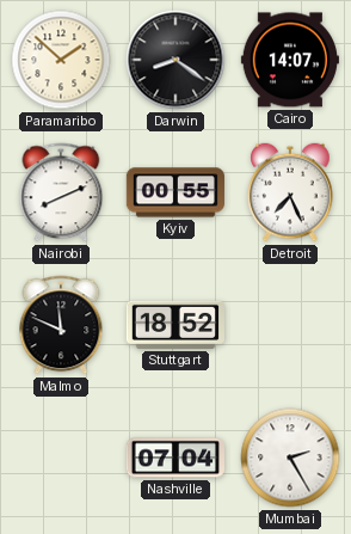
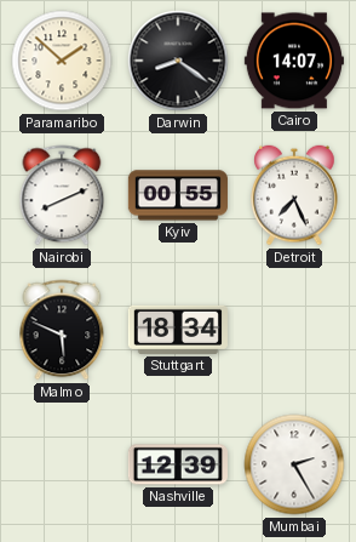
Malmo: 11:49 -> 5:49 (62, 330)
Stuttgart: 18:52 -> 18:34 (178, 330)
Nashville: 07:04 -> 12:39 (178, 464)
